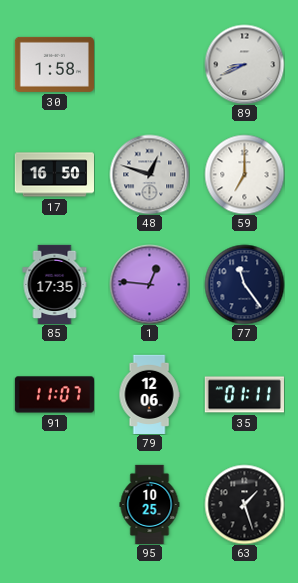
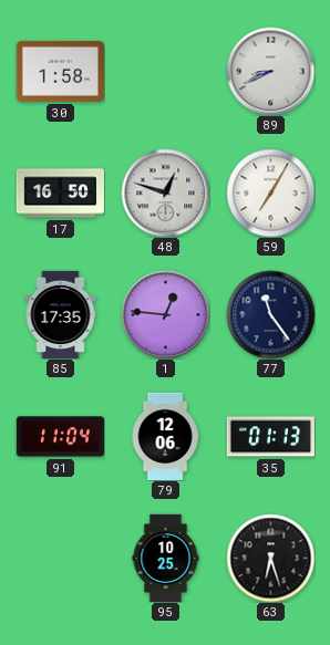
59: 7:00 -> 7:05 (270, 193)
91: 11:07 -> 11:04 (60, 437)
35: 01:11 -> 01:13 (270, 437)
63: 1:27 -> 6:27 (270, 558)
